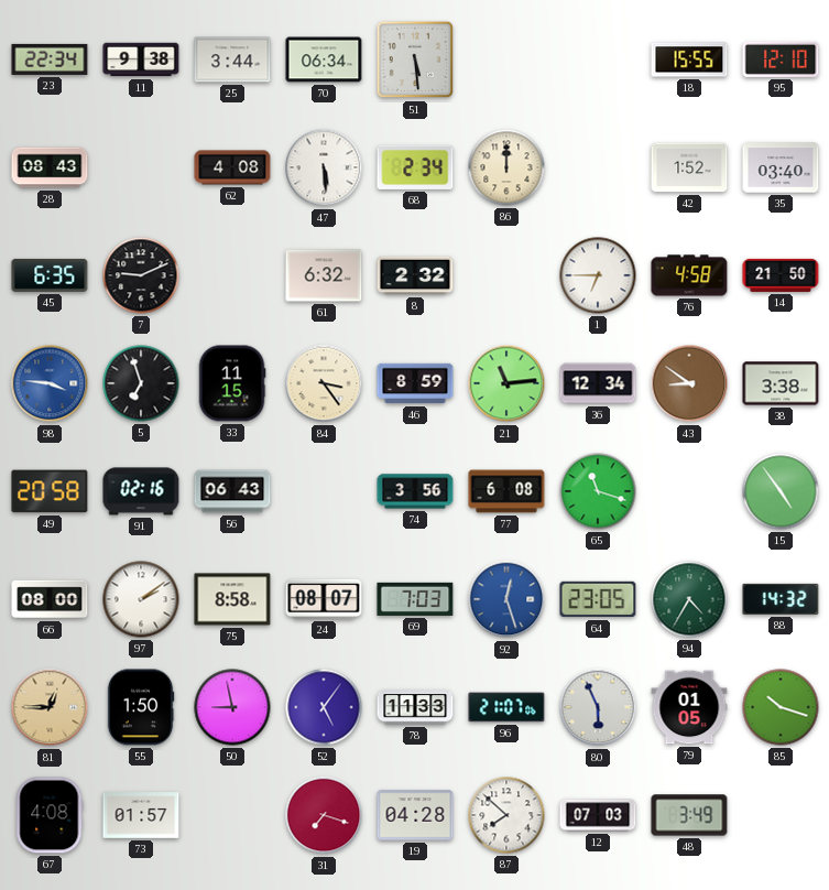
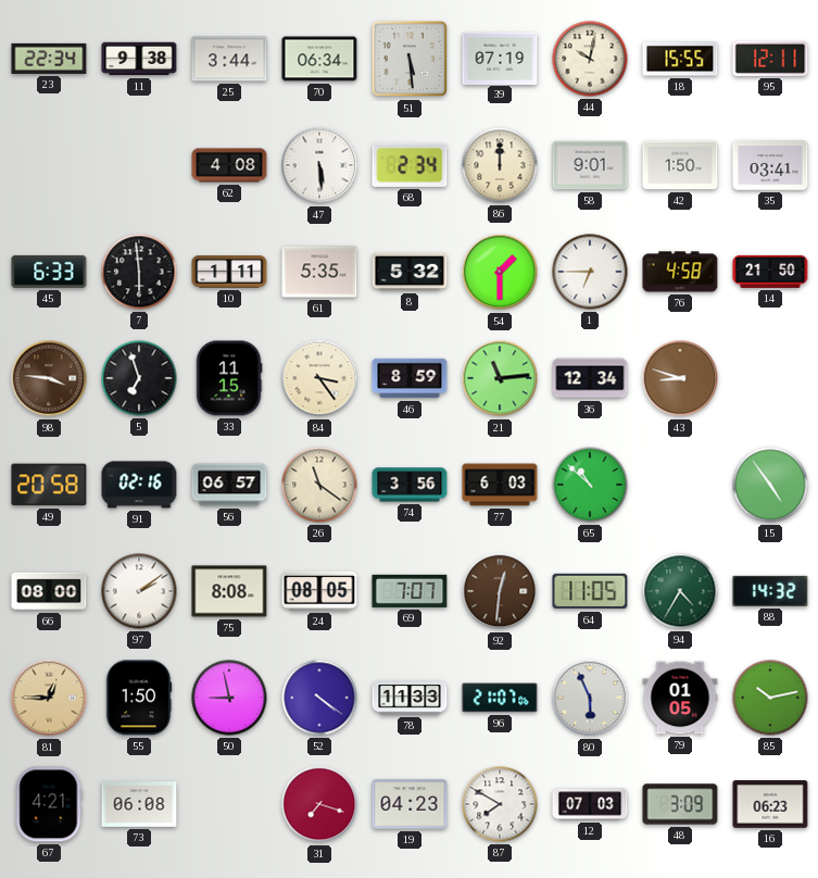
39: none -> 07:19 (500, 58)
44: none -> 10:02 (590, 59)
95: 12:10 -> 12:11 (770, 59)
28: 08:43 -> none (50, 167)
58: none -> 9:01 (590, 165)
42: 1:52 -> 1:50 (680, 165)
35: 03:40 -> 03:41 (770, 165)
45: 6:35 -> 6:33 (49, 272)
7: 9:11 -> 5:59 (139, 272)
10: none -> 1:11 (229, 272)
61: 6:32 -> 5:35 (319, 272)
8: 2:32 -> 5:32 (410, 272)
54: none -> 1:30 (500, 272)
98 dial: blue -> brown (49, 378)
43: 8:51 -> 8:48 (680, 378)
38: 3:38 -> none (781, 383)
56: 06:43 -> 06:57 (229, 485)
26: none -> 11:21 (319, 485)
77: 6:08 -> 6:03 (500, 485)
65: 11:18 -> 10:52 (590, 485)
75: 8:58 -> 8:08 (229, 591)
24: 08:07 -> 08:05 (319, 591)
69: 7:03 -> 7:07 (410, 591)
92: 12:27 -> 12:31 (500, 591)
92 dial: blue -> brown (500, 591)
64: 23:05 -> 11:05 (590, 591)
52: 5:06 -> 4:21 (319, 698)
85: 10:18 -> 10:13 (770, 698)
67: 4:08 -> 4:21 (49, 804)
73: 01:57 -> 06:08 (139, 804)
19: 04:28 -> 04:23 (410, 804)
87: 7:52 -> 7:50 (500, 804)
48: 3:49 -> 3:09 (680, 804)
16: none -> 06:23 (770, 804)
